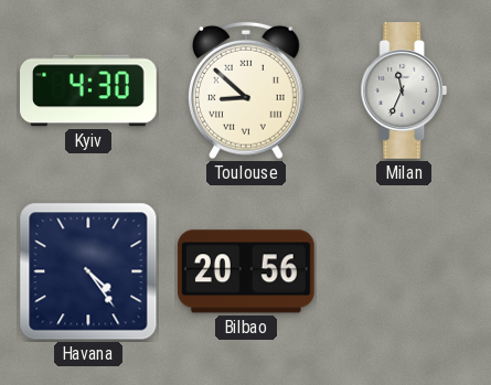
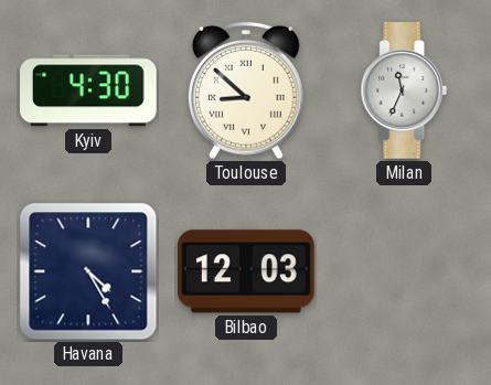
Havana: 4:24 -> 4:25 (88, 271)
Bilbao: 20:56 -> 12:03 (246, 271)
